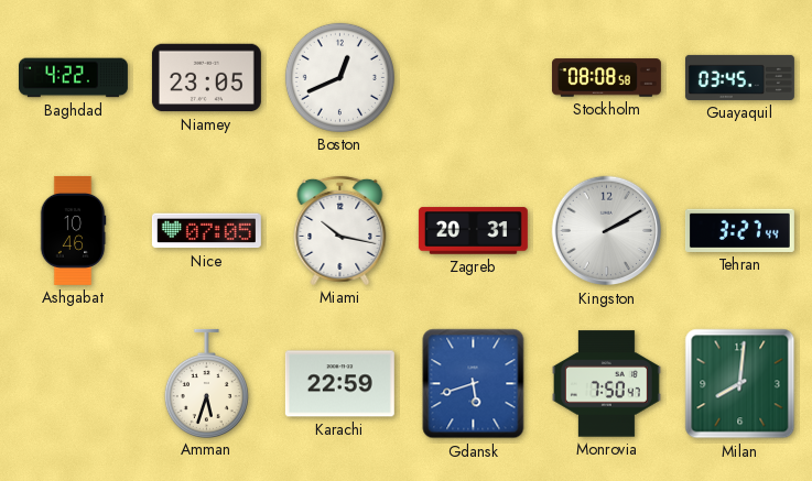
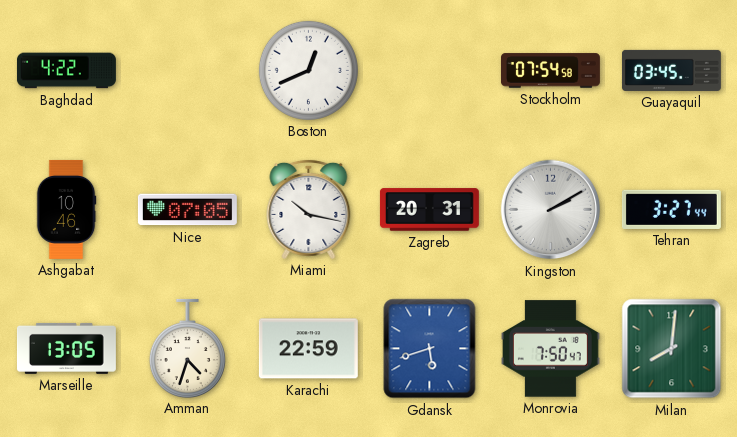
Niamey: 23:05 -> none (206, 78)
Stockholm: 08:08 -> 07:54 (550, 71)
Marseille: none -> 13:05 (66, 348)
Amman: 5:33 -> 4:33 (187, 348)
